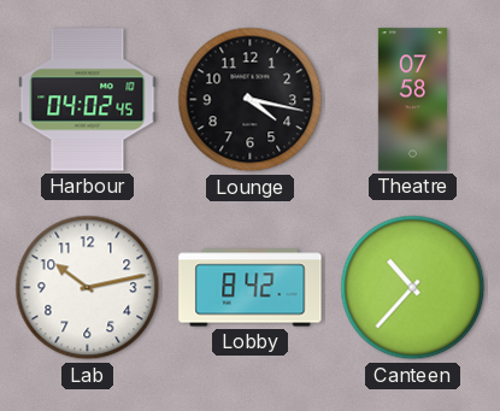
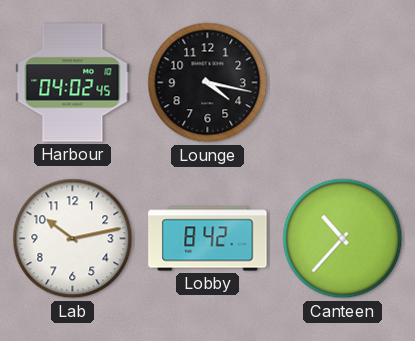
Theatre: 07:58 -> none (412, 100)
